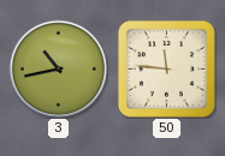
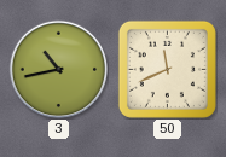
50: 11:46 -> 11:41 (167, 69)
